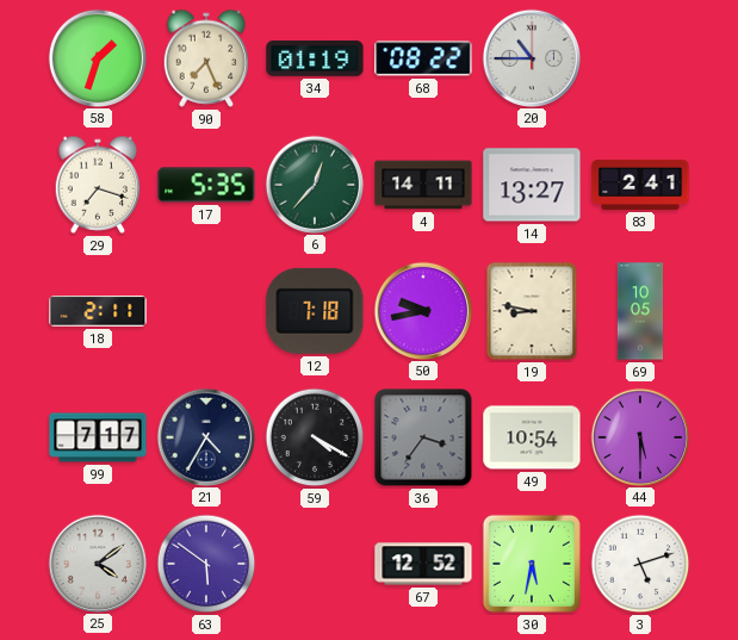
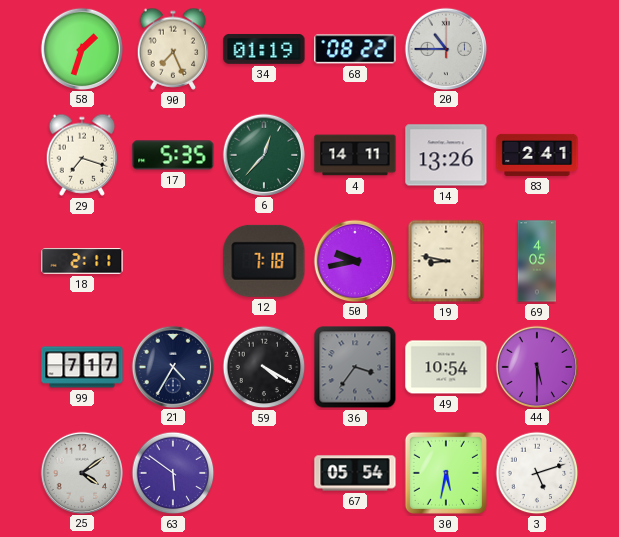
14: 13:27 -> 13:26 (446, 155)
69: 10:05 -> 4:05 (537, 261)
67: 12:52 -> 05:54 (355, 473)
